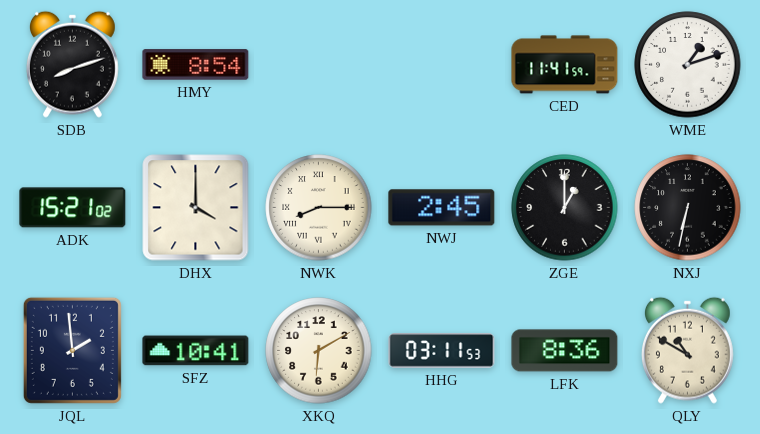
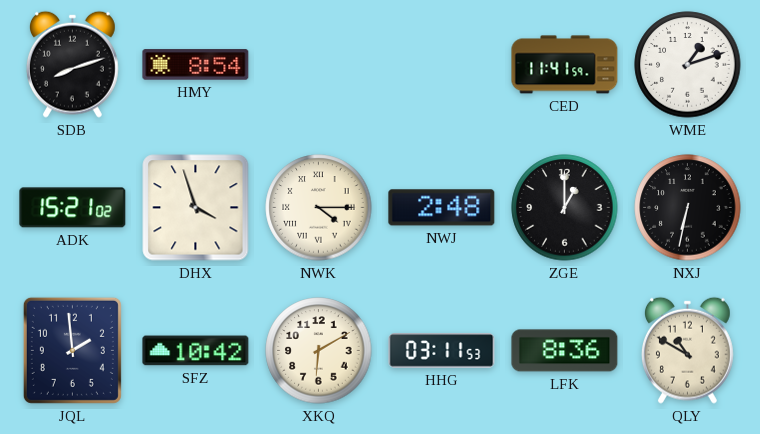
DHX: 4:00 -> 3:57 (196, 208)
NWK: 8:15 -> 4:15 (319, 208)
NWJ: 2:45 -> 2:48 (442, 208)
SFZ: 10:41 -> 10:42 (196, 351)
